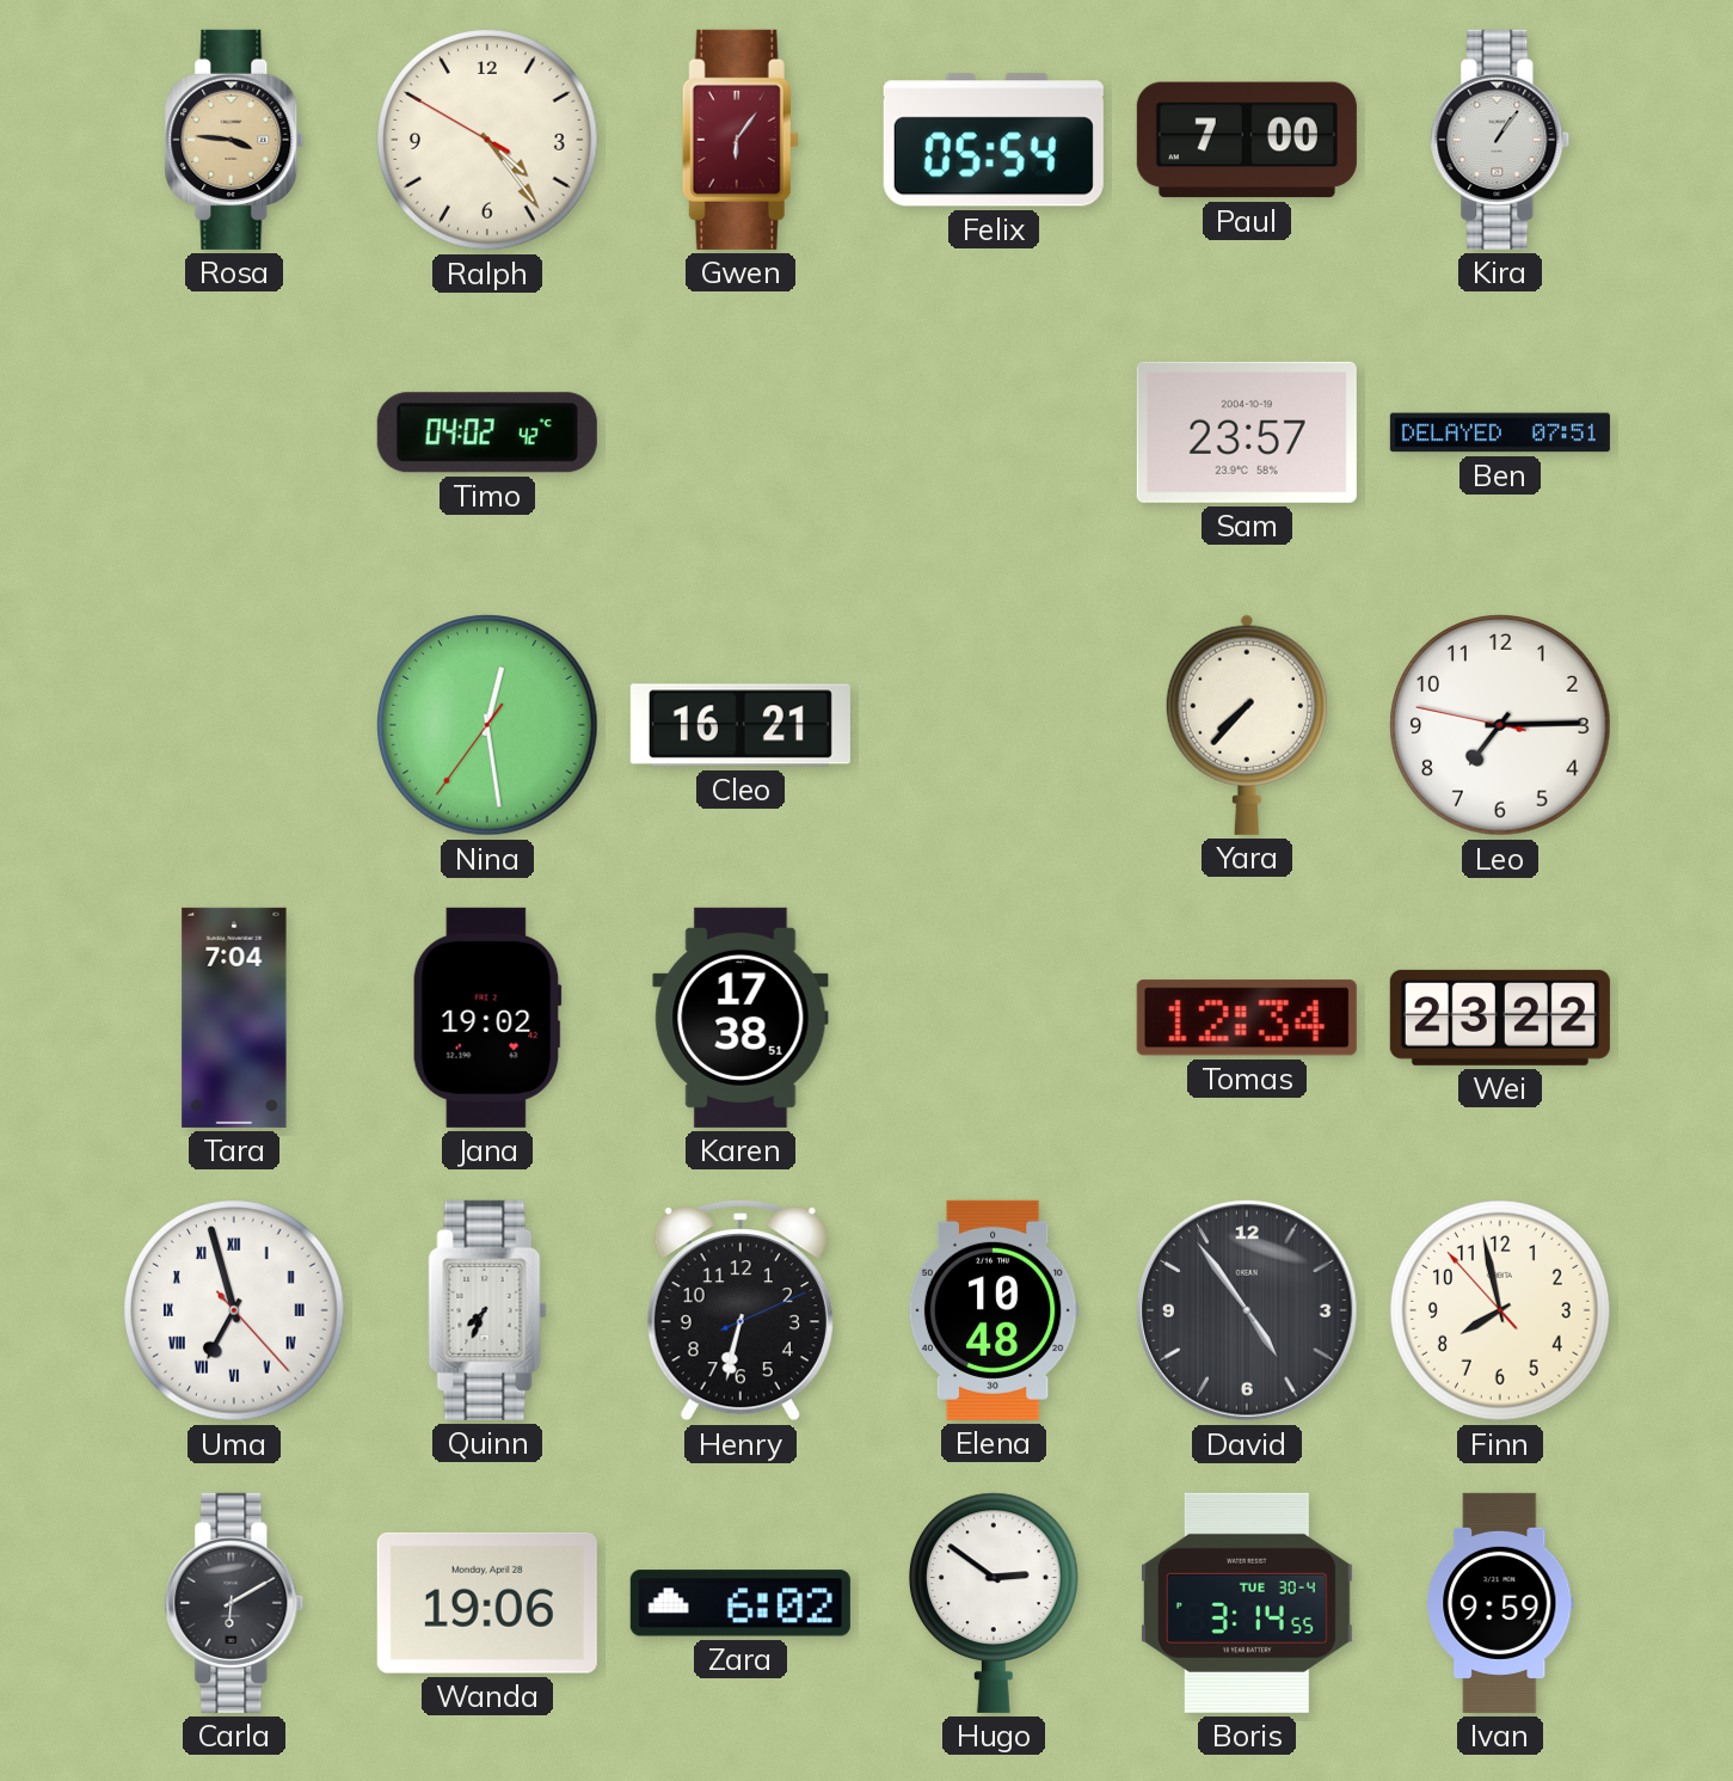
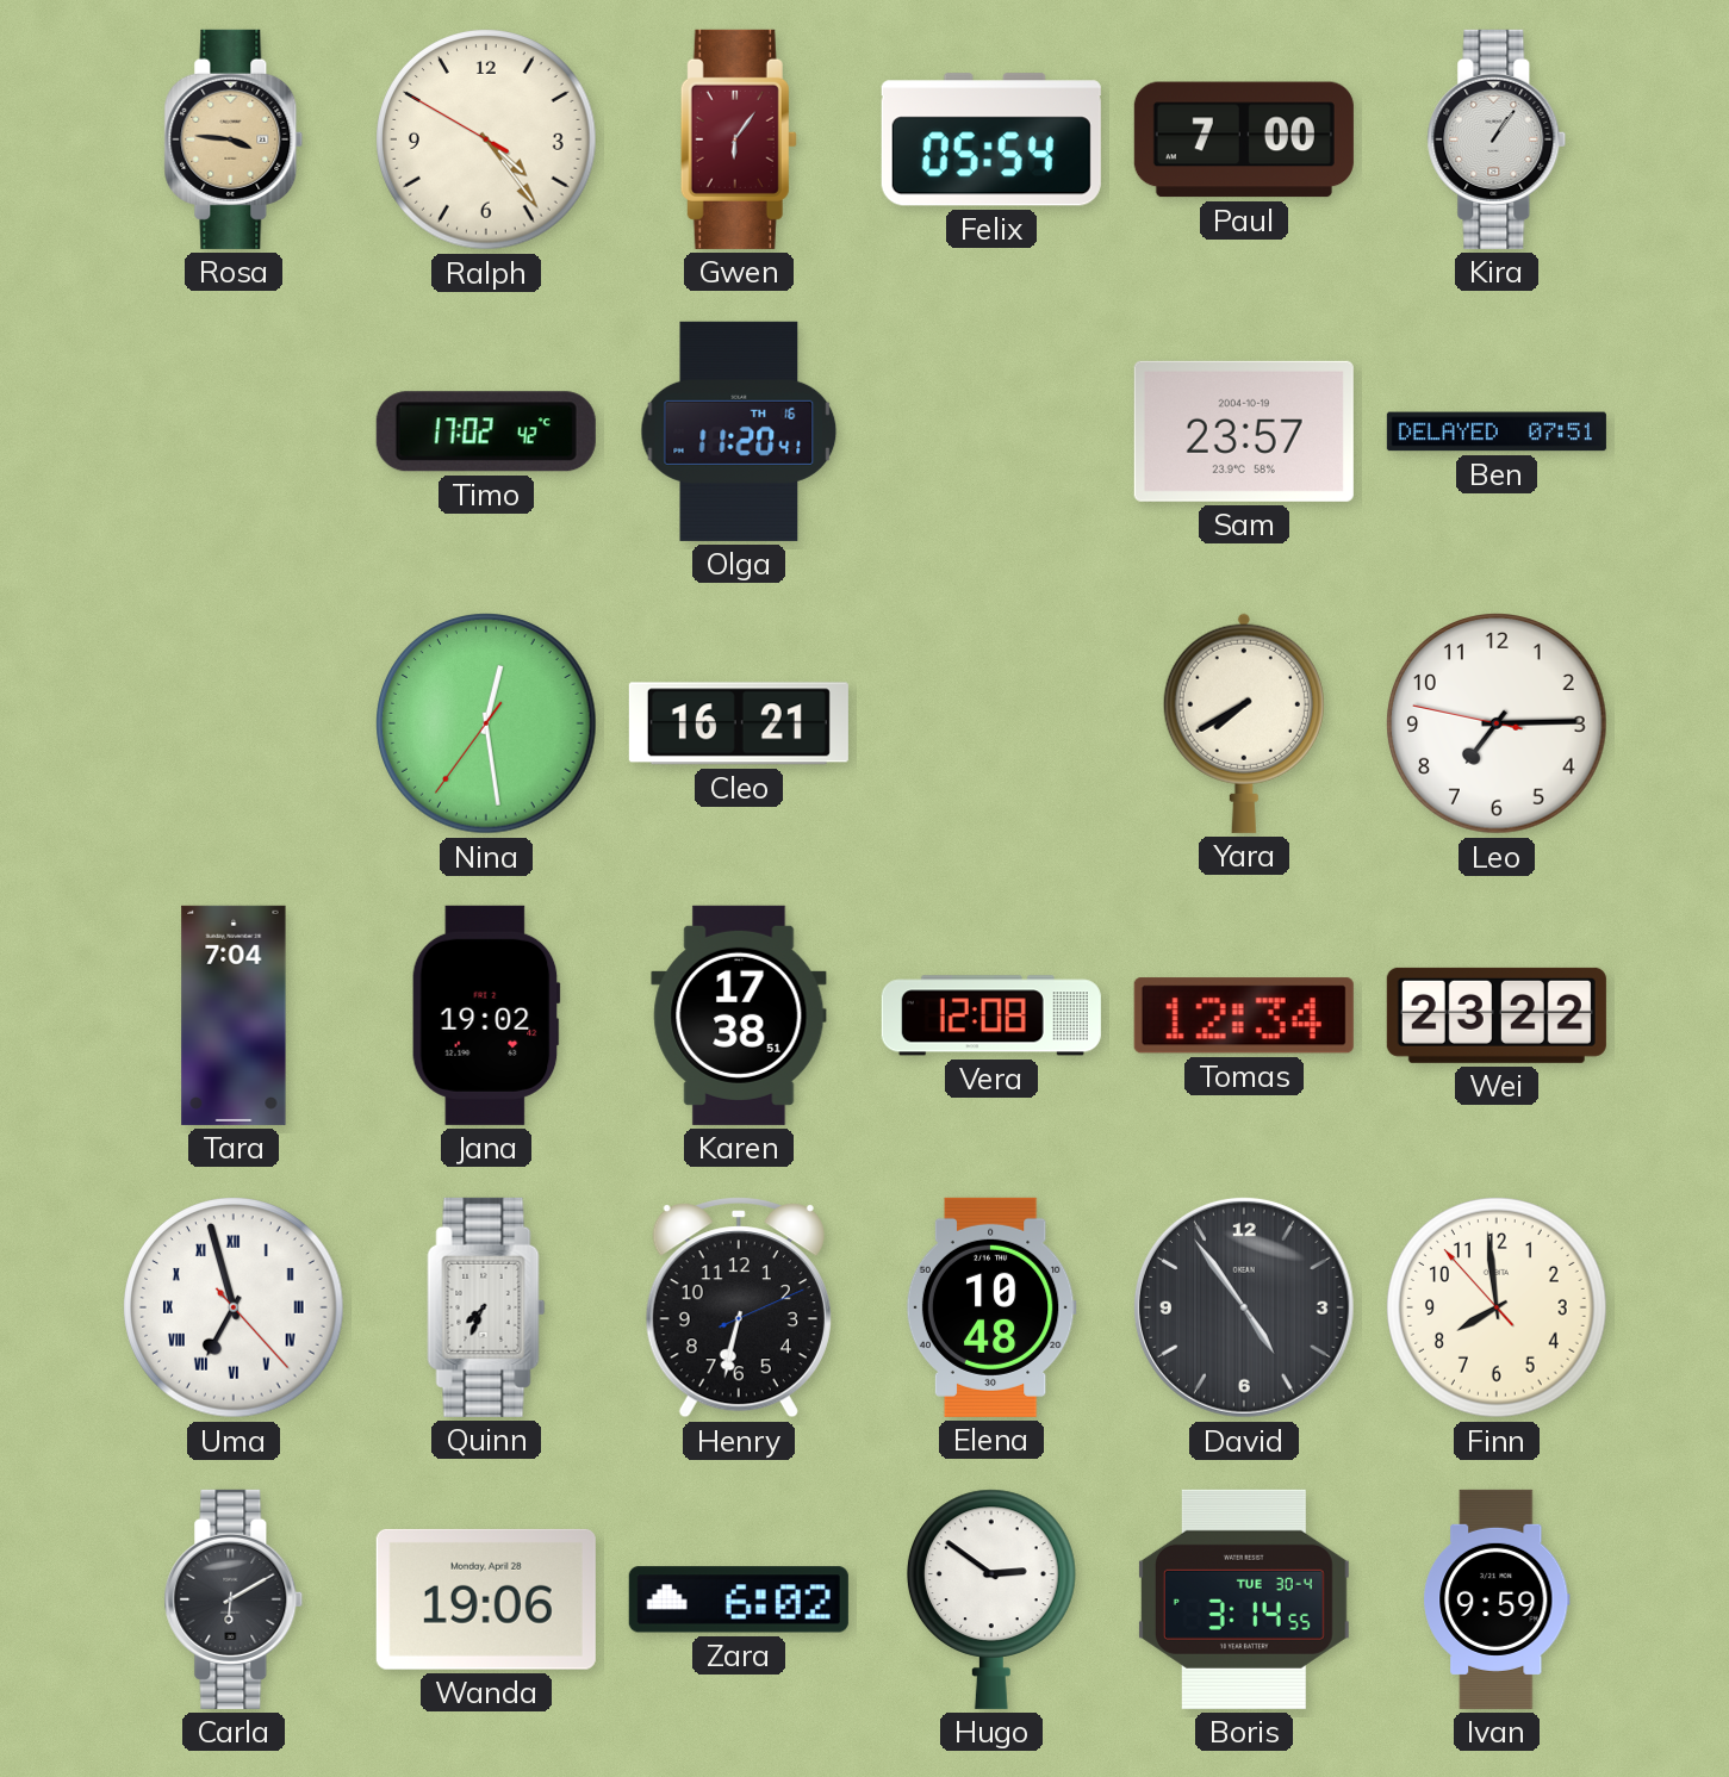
Timo: 04:02 -> 17:02 (486, 431)
Olga: none -> 11:20 (739, 431)
Yara: 7:37 -> 7:40 (1244, 723)
Vera: none -> 12:08 (991, 1015)
Finn: 7:57 -> 7:58 (1497, 1307)
